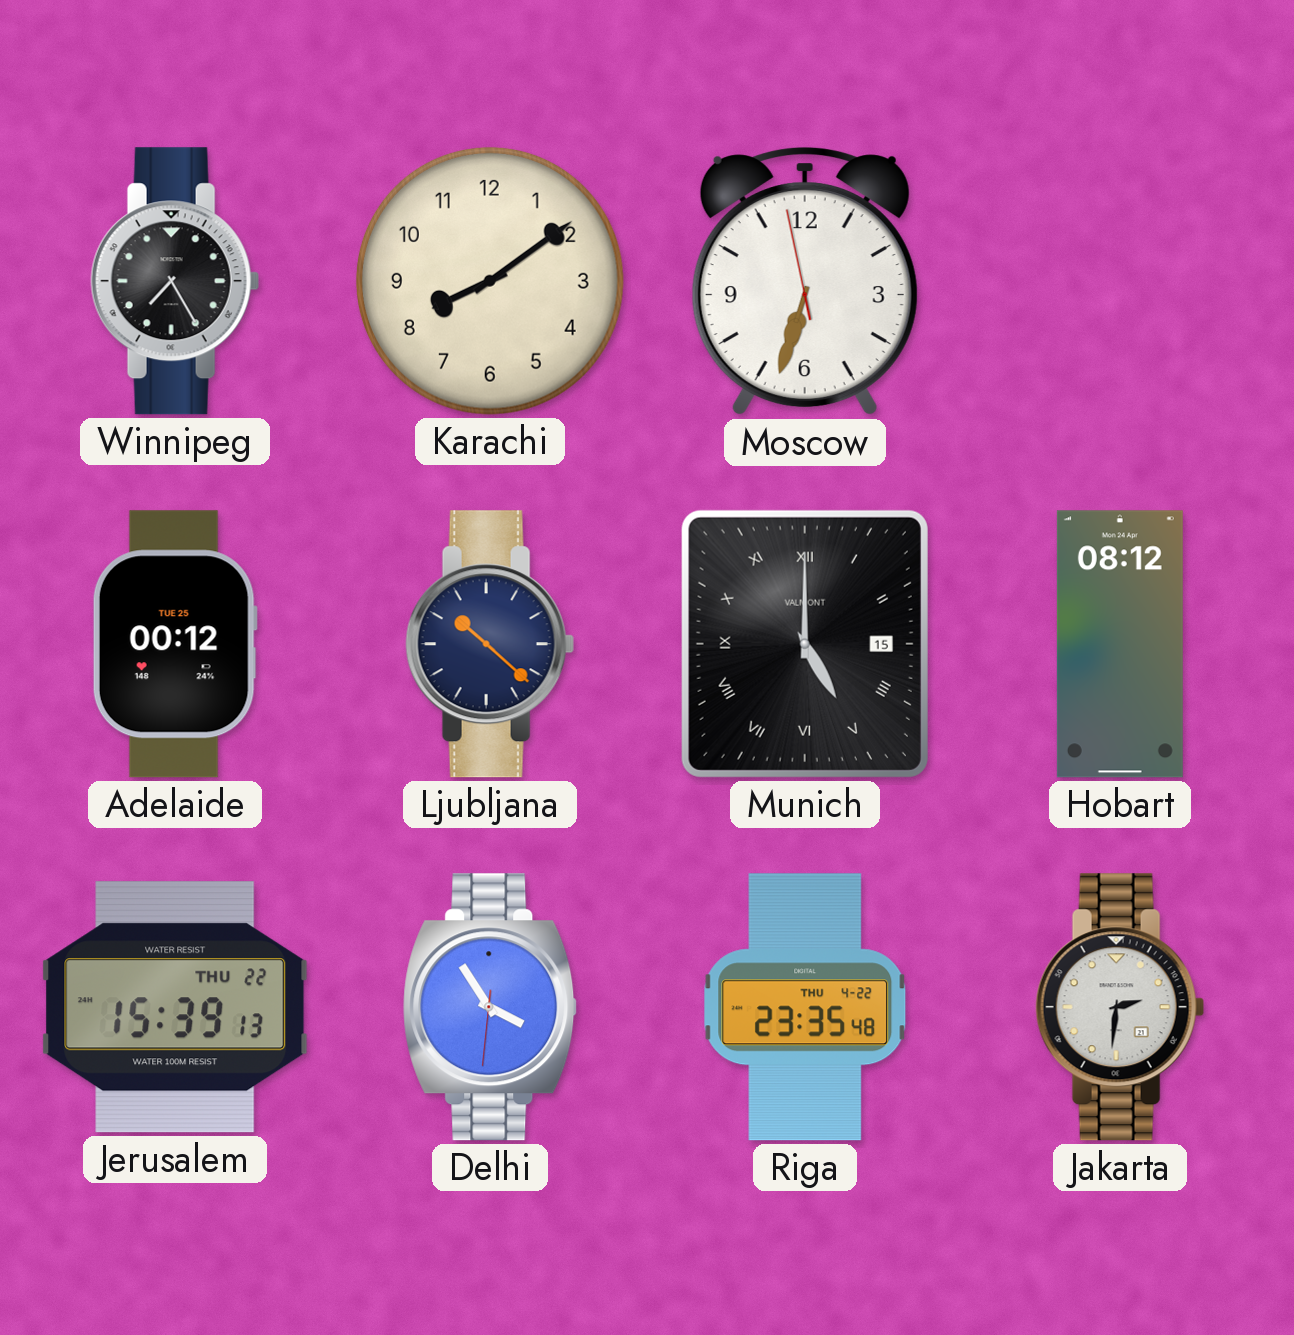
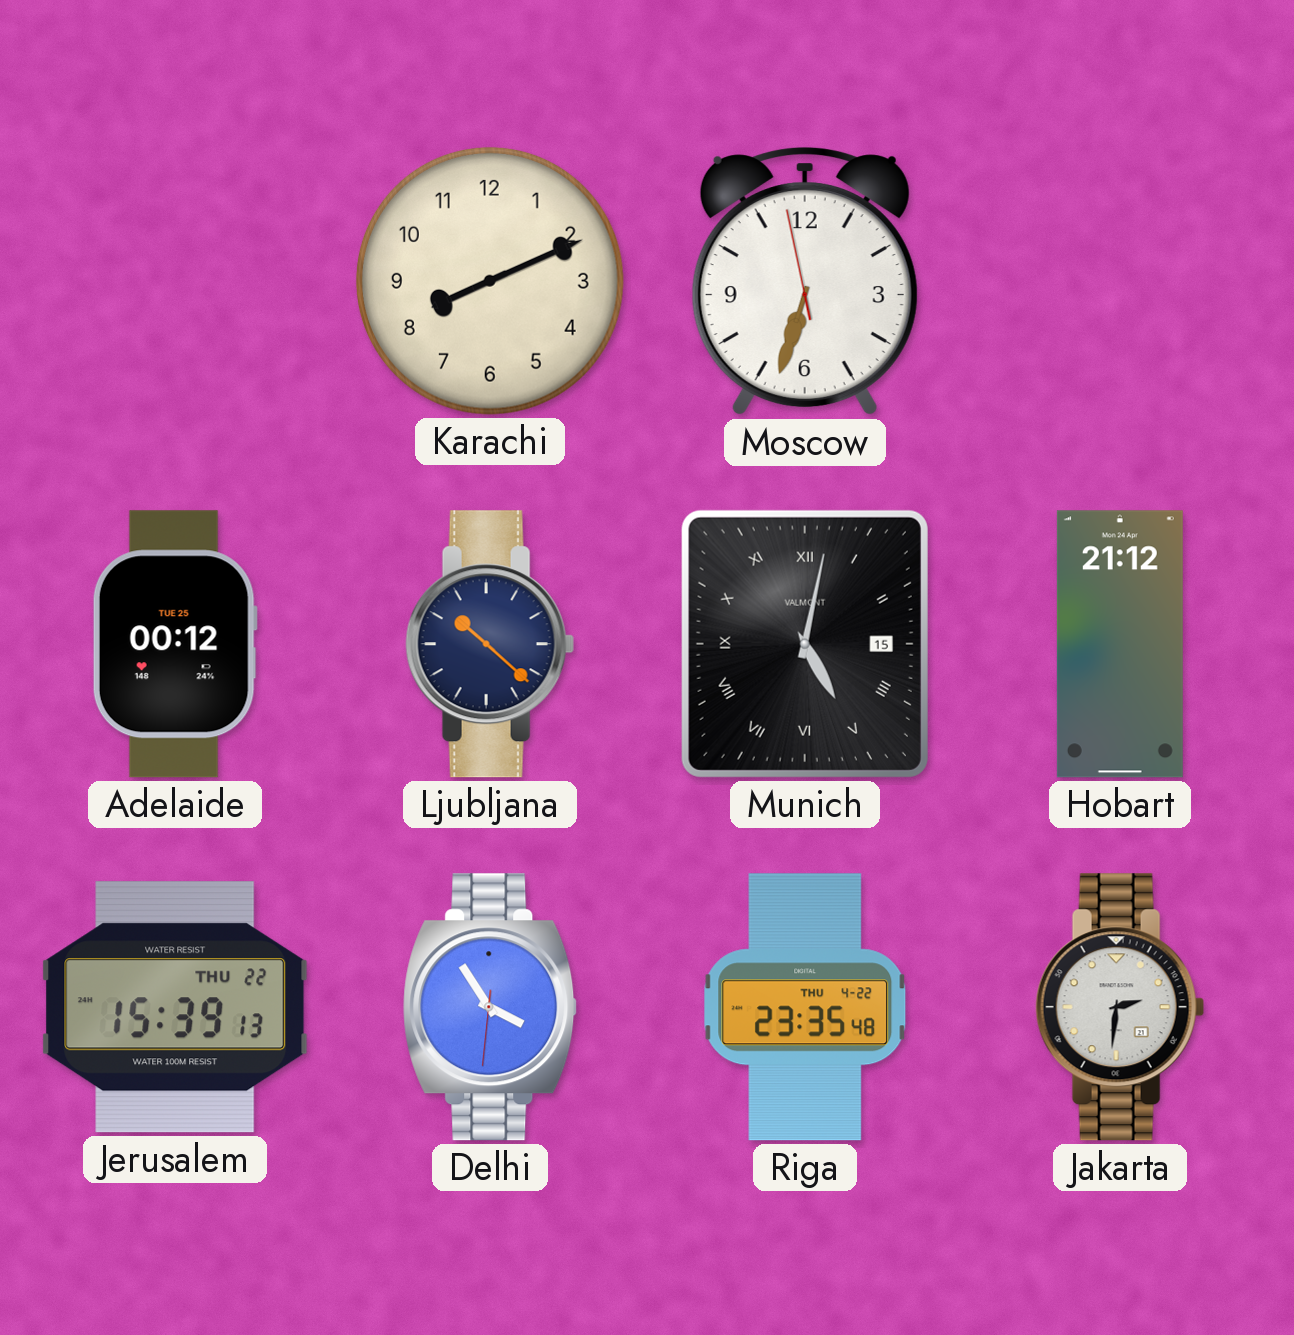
Winnipeg: 7:25 -> none (175, 281)
Karachi: 8:09 -> 8:11 (490, 281)
Munich: 5:00 -> 5:02 (805, 644)
Hobart: 08:12 -> 21:12 (1120, 644)
